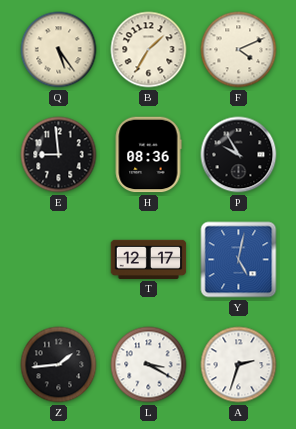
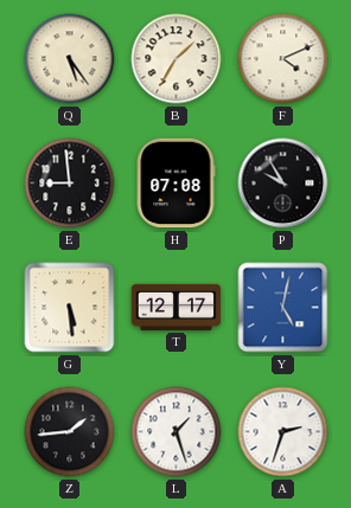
H: 08:36 -> 07:08 (175, 184)
G: none -> 5:29 (70, 308)
L: 3:20 -> 1:27 (177, 432)
